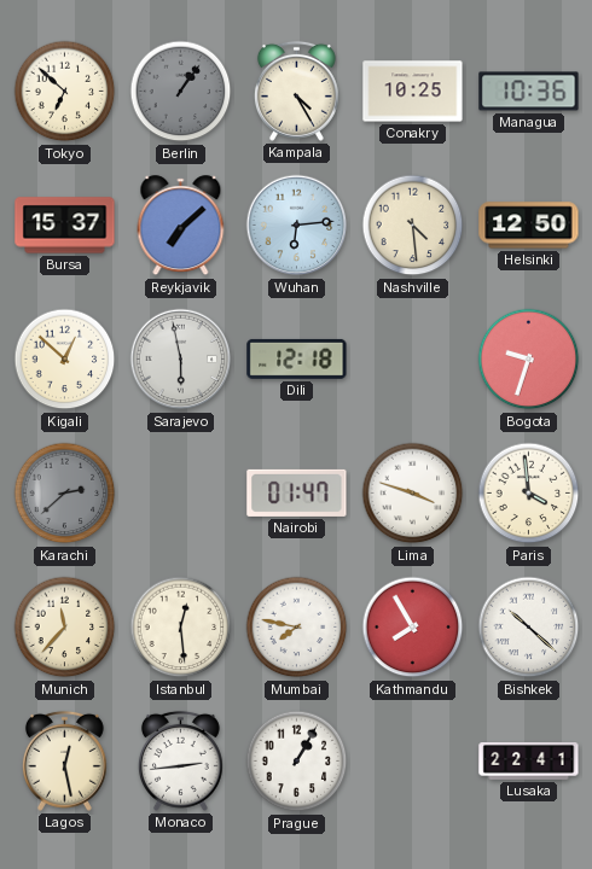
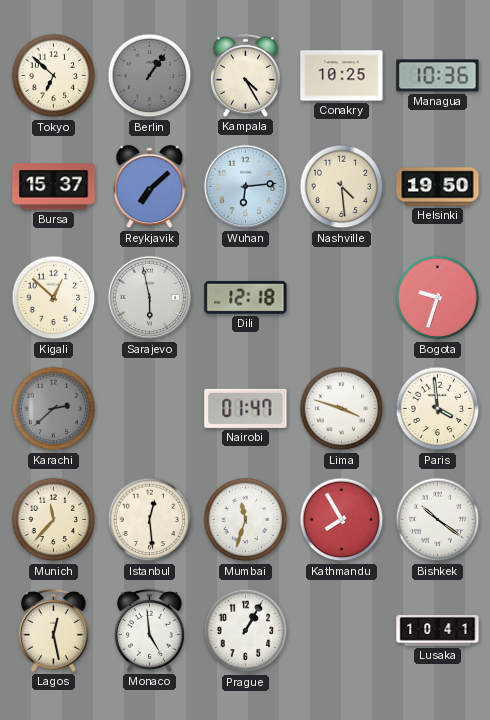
Helsinki: 12:50 -> 19:50 (438, 187)
Mumbai: 7:47 -> 11:33 (246, 520)
Bishkek: 10:22 -> 10:21 (438, 520)
Monaco: 2:44 -> 4:59 (149, 630)
Lusaka: 22:41 -> 10:41 (438, 631)
